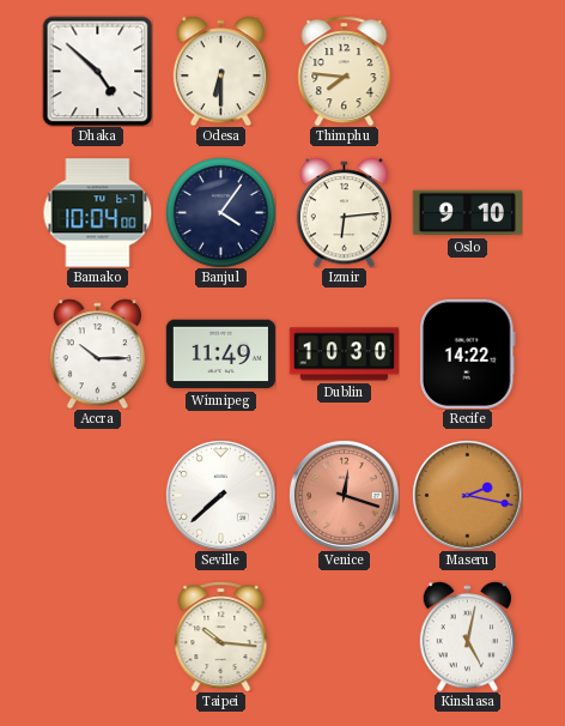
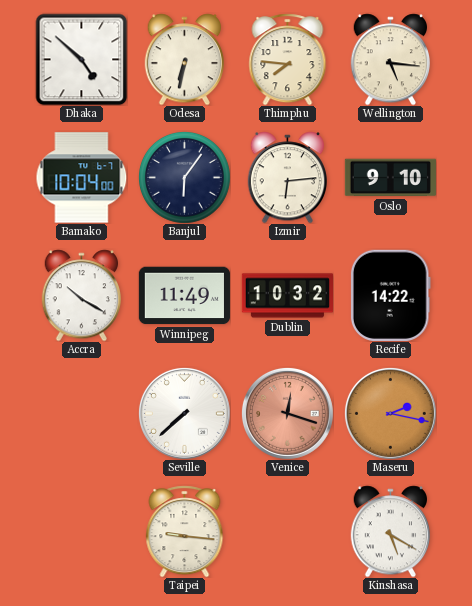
Odesa: 6:30 -> 6:32 (185, 59)
Wellington: none -> 5:16 (391, 59)
Banjul: 4:06 -> 6:06 (184, 177)
Accra: 10:15 -> 10:20 (82, 295)
Dublin: 10:30 -> 10:32 (287, 296)
Taipei: 10:16 -> 9:16 (185, 531)
Kinshasa: 5:02 -> 5:20 (391, 531)
